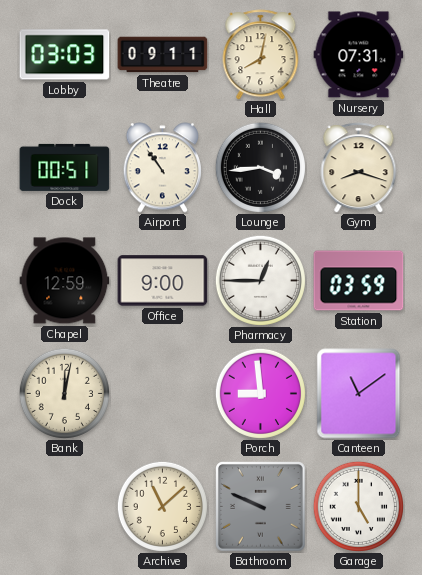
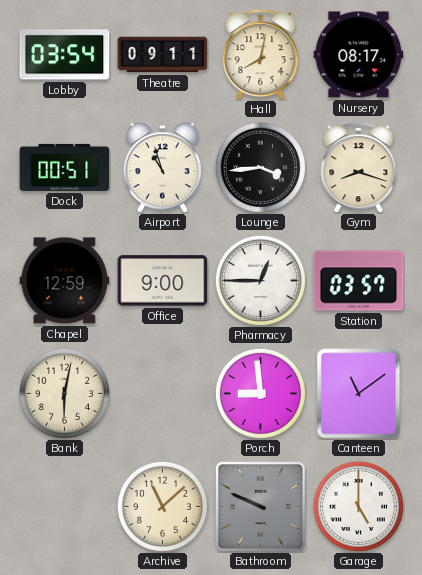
Lobby: 03:03 -> 03:54 (65, 55)
Nursery: 07:31 -> 08:17 (359, 55)
Airport: 10:54 -> 10:57 (162, 168)
Station: 03:59 -> 03:57 (359, 281)
Bank: 12:02 -> 6:02 (64, 393)
